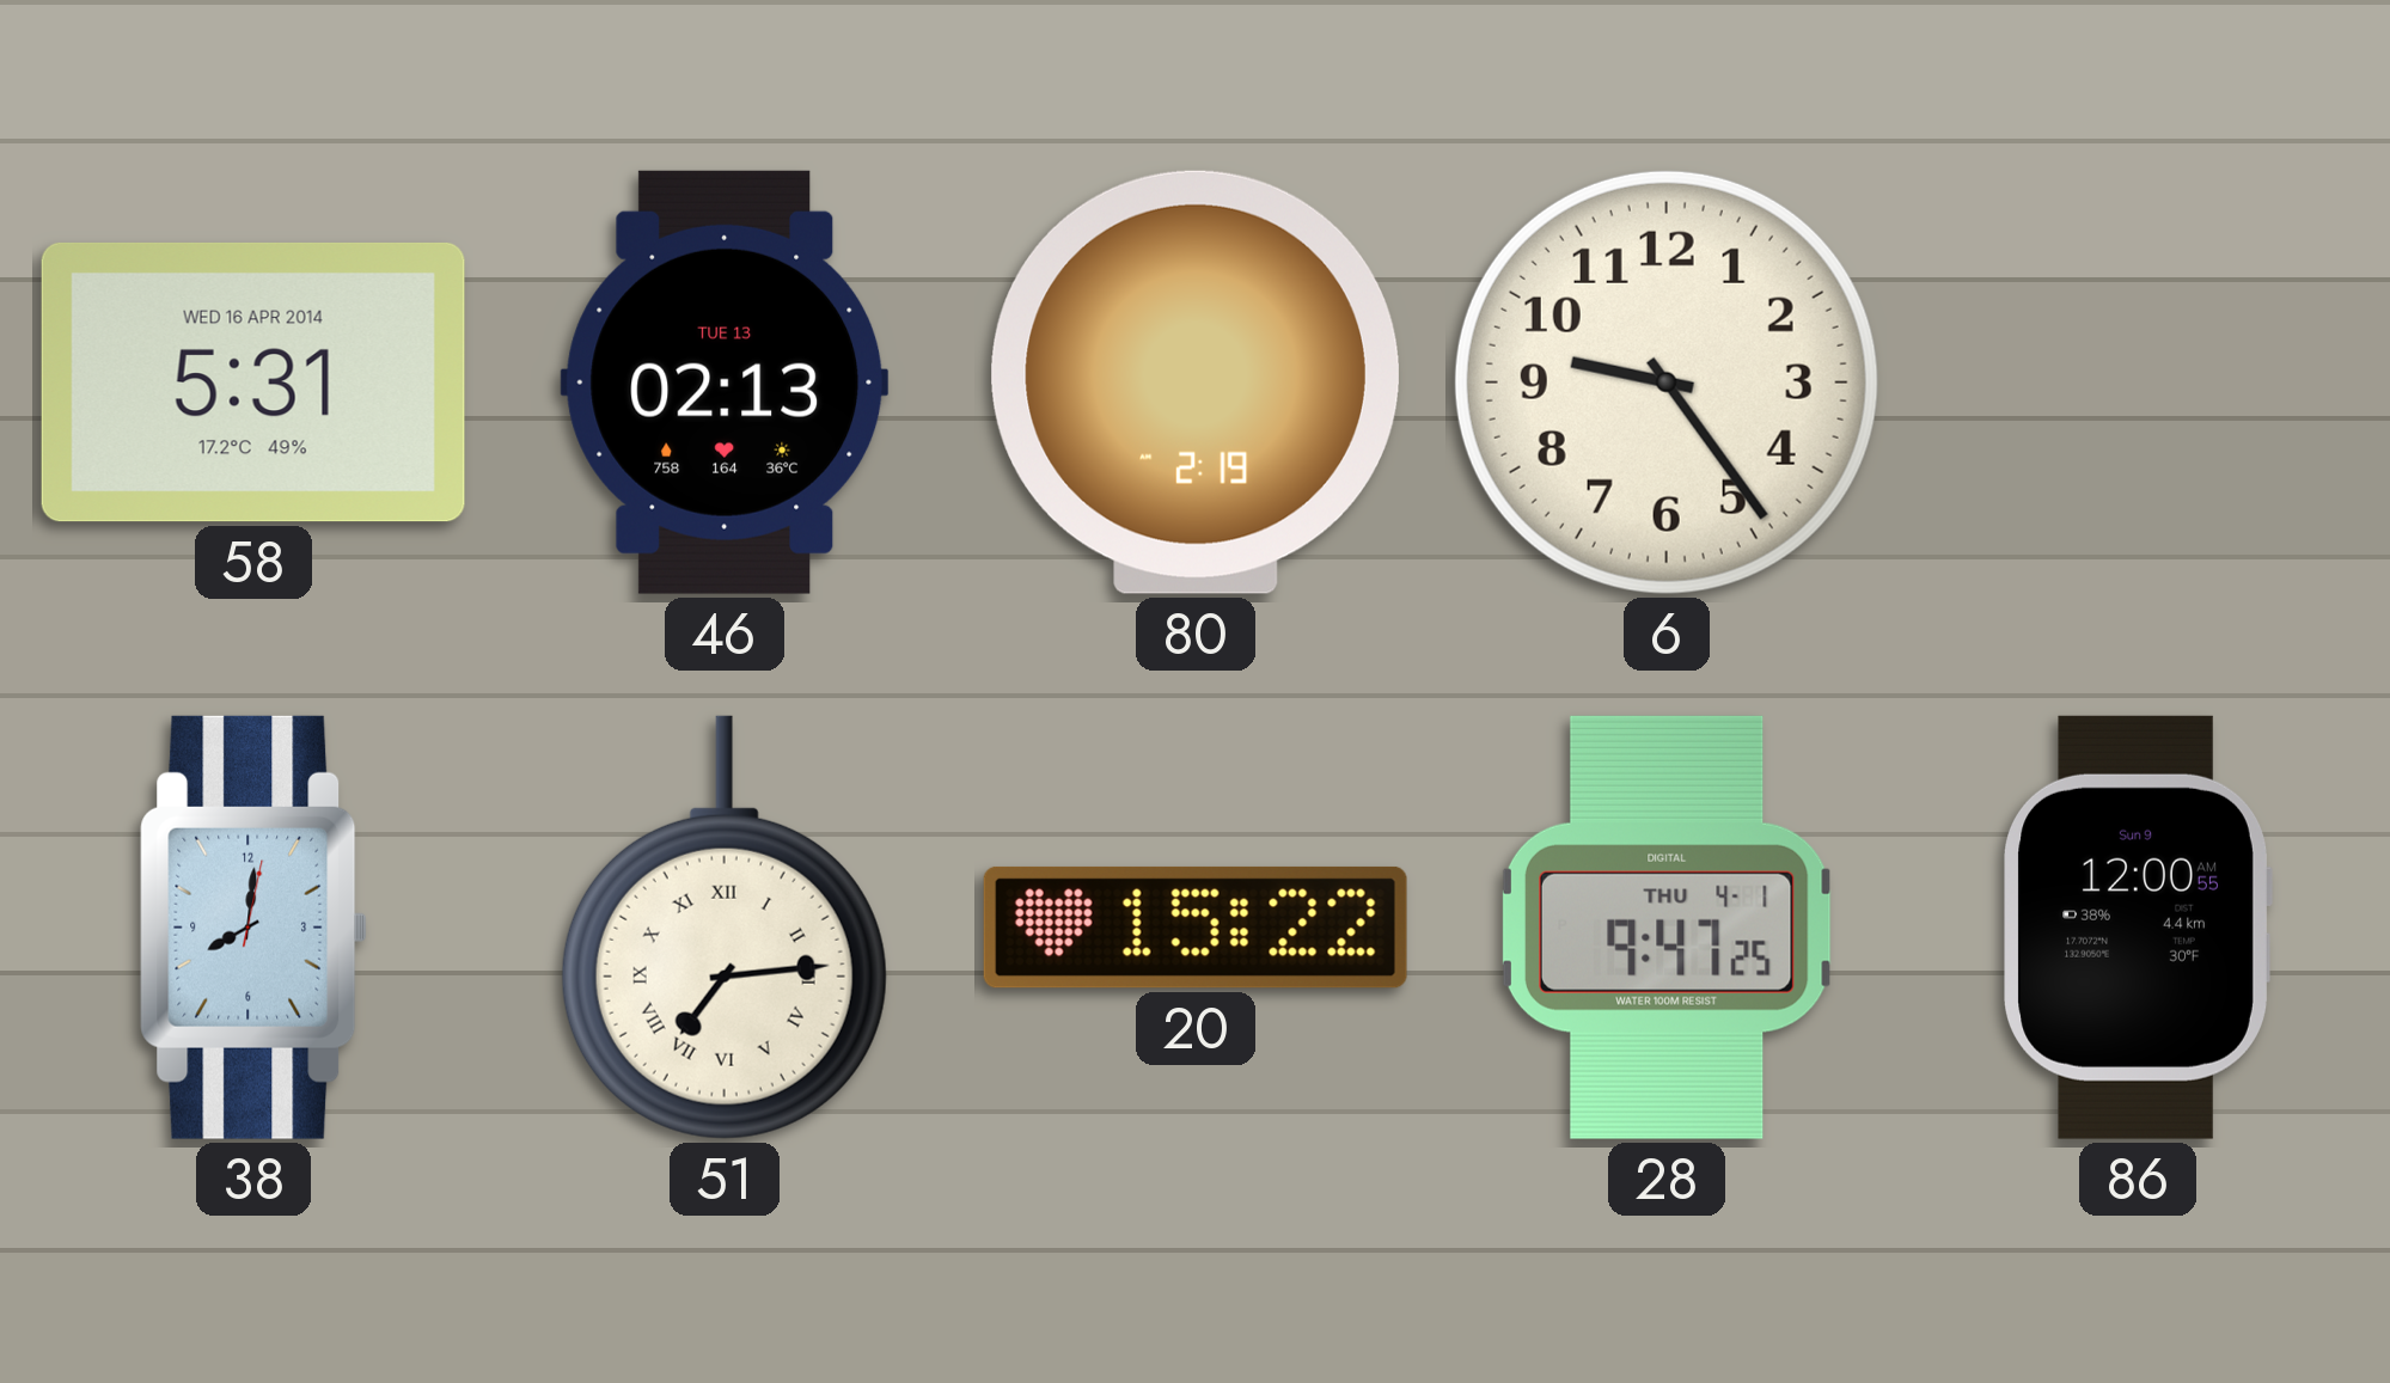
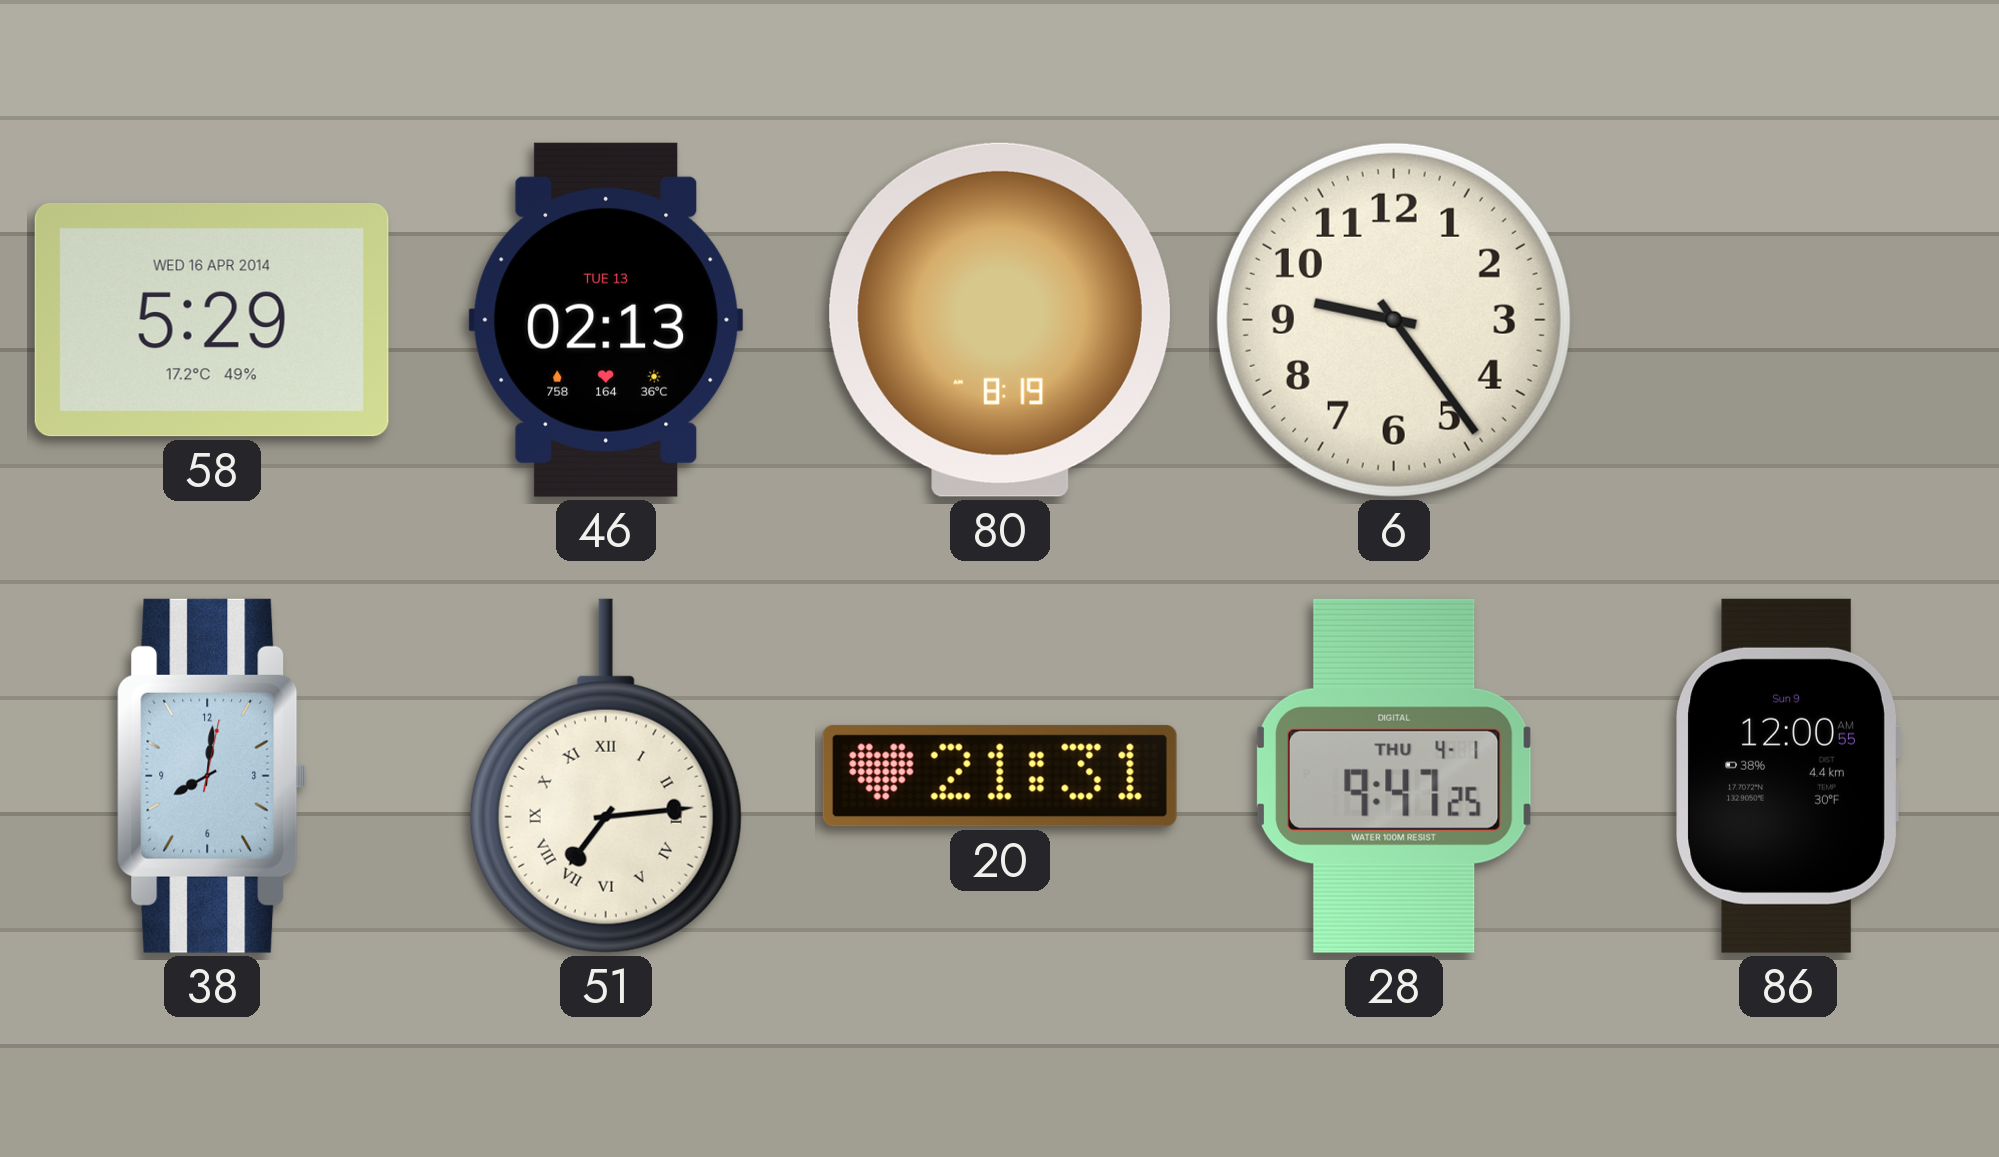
58: 5:31 -> 5:29 (212, 320)
80: 2:19 -> 8:19 (1000, 320)
20: 15:22 -> 21:31 (1000, 776)
